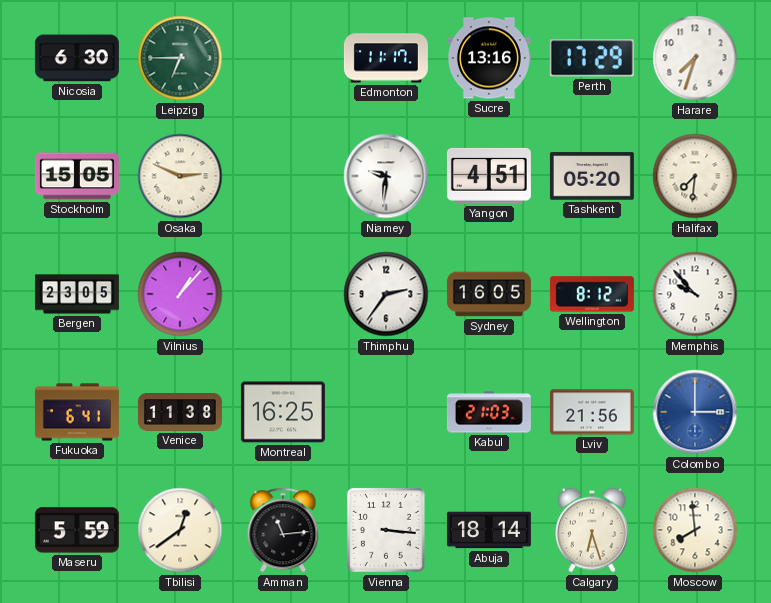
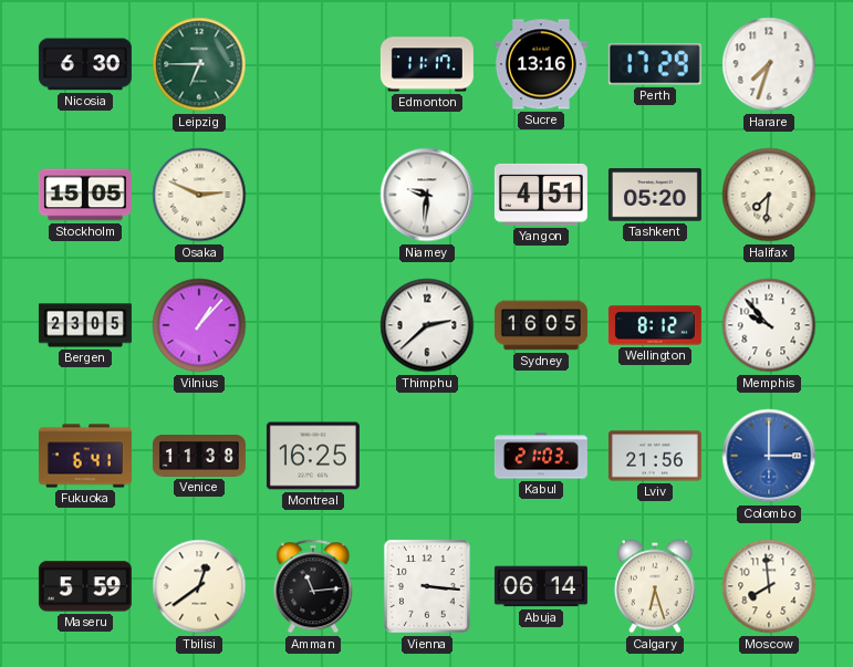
Thimphu: 2:36 -> 2:38 (427, 325)
Abuja: 18:14 -> 06:14 (541, 586)
